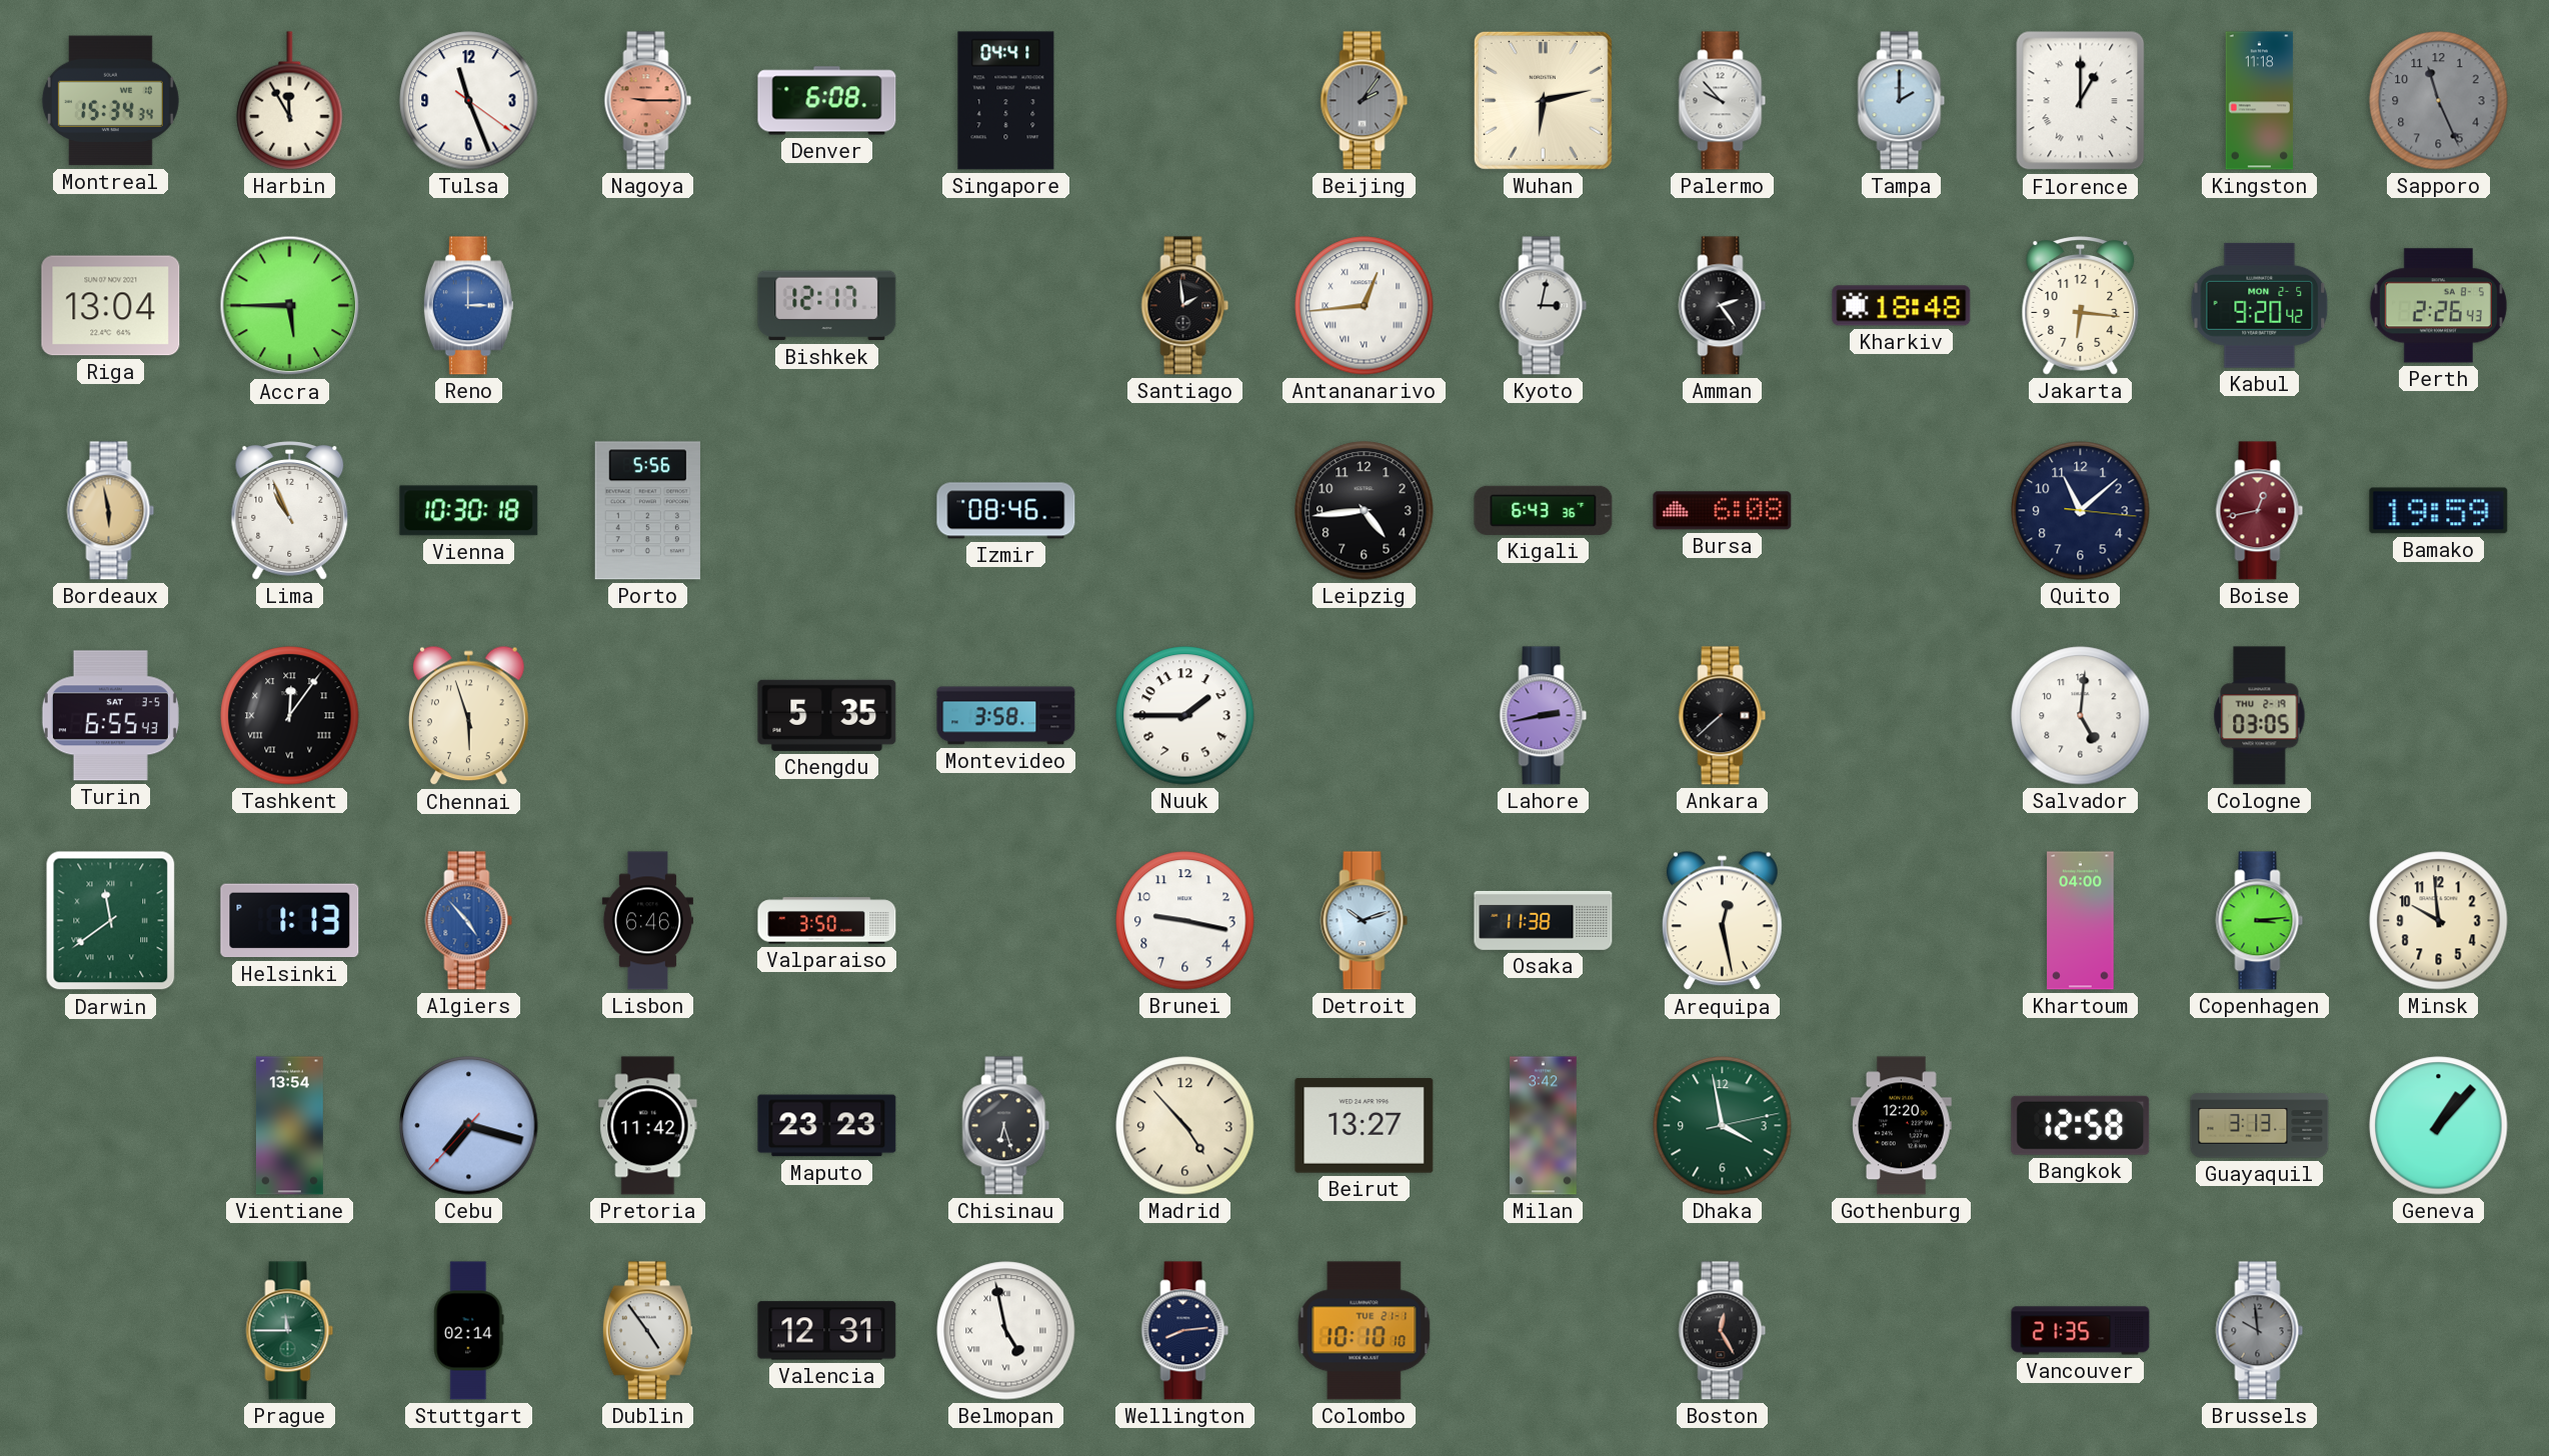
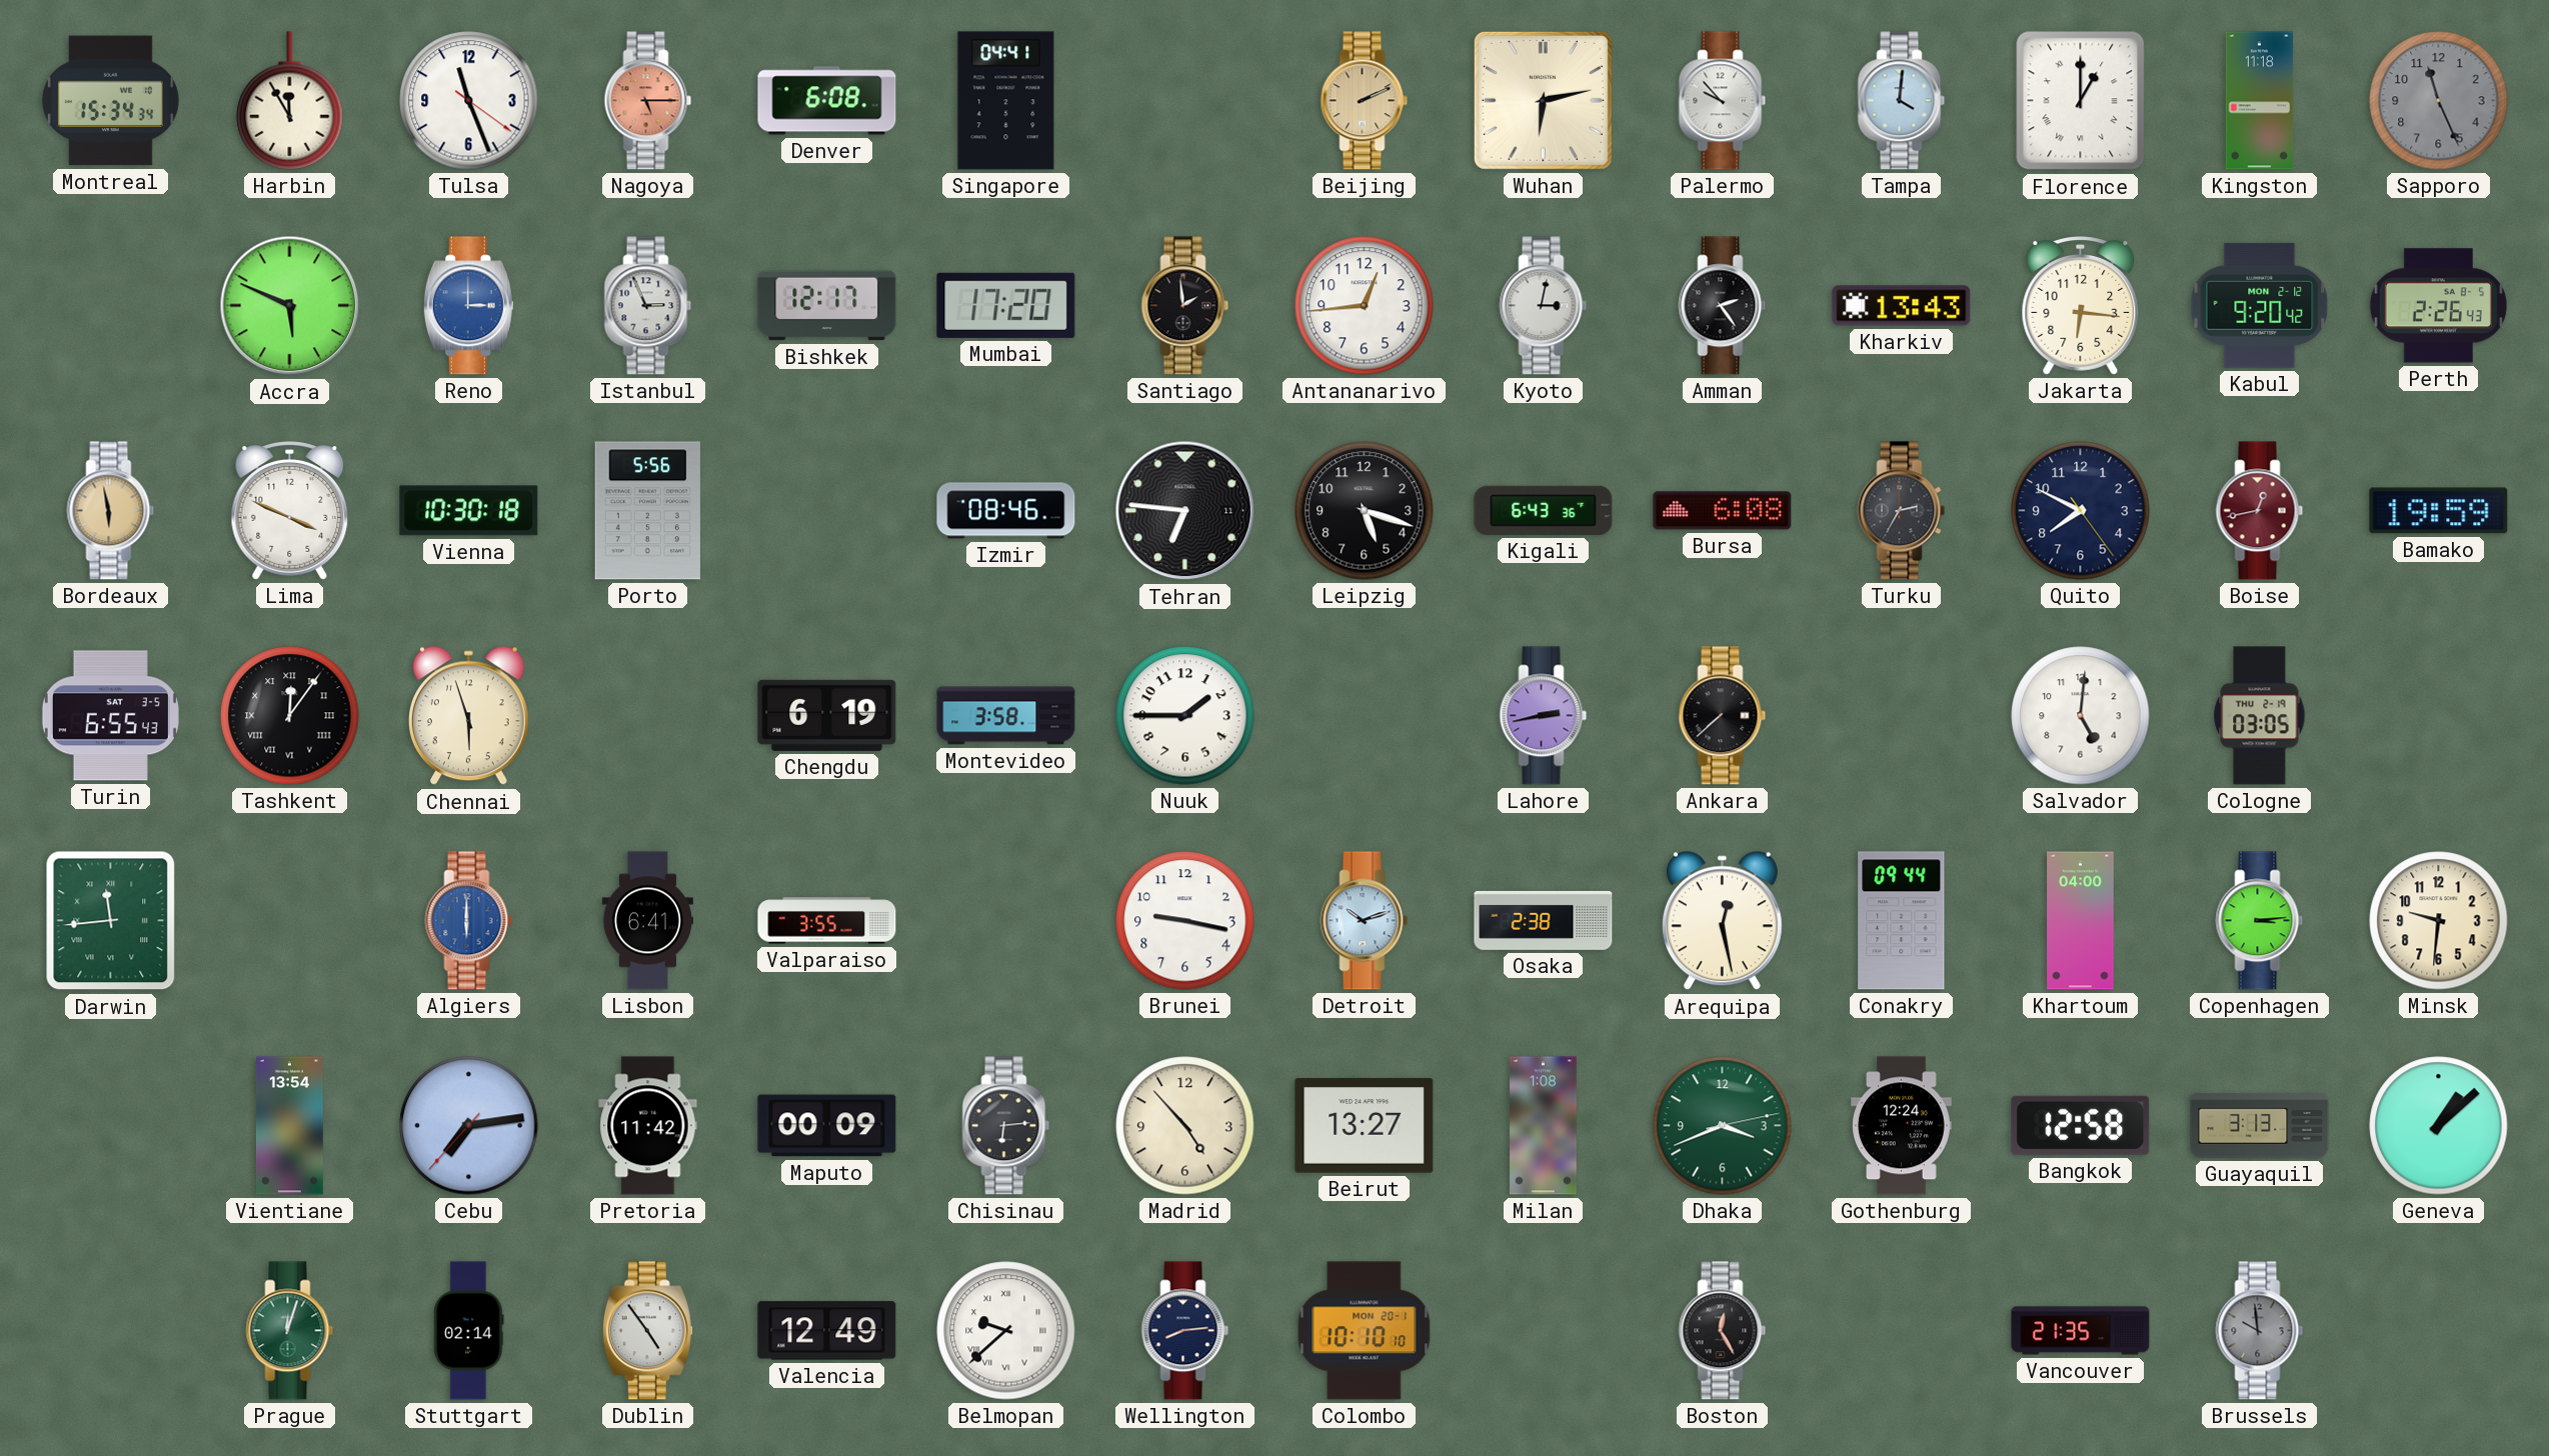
Nagoya: 9:15 -> 5:15 (648, 101)
Beijing: 2:06 -> 2:11 (1365, 101)
Beijing dial: grey -> champagne (1365, 101)
Tampa: 2:00 -> 4:01 (1902, 101)
Riga: 13:04 -> none (111, 306)
Accra: 5:45 -> 5:49 (290, 306)
Istanbul: none -> 2:56 (648, 306)
Mumbai: none -> 17:20 (1006, 305)
Antananarivo numerals: Roman -> Arabic (1365, 306)
Kharkiv: 18:48 -> 13:43 (1902, 306)
Kabul date: MON 2-5 -> MON 2-12 (2260, 305)
Lima: 10:56 -> 3:49 (290, 511)
Tehran: none -> 6:46 (1185, 511)
Leipzig: 4:44 -> 5:18 (1365, 511)
Turku: none -> 2:35 (1902, 511)
Quito: 11:08 -> 7:49 (2081, 511)
Chengdu: 5:35 -> 6:19 (827, 715)
Darwin: 11:39 -> 11:44 (111, 921)
Helsinki: 1:13 -> none (290, 921)
Algiers: 4:53 -> 6:00 (469, 921)
Lisbon: 6:46 -> 6:41 (647, 921)
Valparaiso: 3:50 -> 3:55 (827, 921)
Osaka: 11:38 -> 2:38 (1544, 920)
Conakry: none -> 09:44 (1902, 921)
Minsk: 9:59 -> 9:31 (2439, 921)
Cebu: 7:17 -> 7:13 (469, 1126)
Maputo: 23:23 -> 00:09 (827, 1126)
Chisinau: 6:27 -> 6:14 (1006, 1126)
Milan: 3:42 -> 1:08 (1544, 1126)
Dhaka: 3:58 -> 3:41 (1723, 1126)
Gothenburg: 12:20 -> 12:24 (1902, 1126)
Geneva: 1:07 -> 1:08 (2439, 1126)
Prague: 11:45 -> 12:03 (290, 1331)
Valencia: 12:31 -> 12:49 (827, 1331)
Belmopan: 4:58 -> 9:38 (1006, 1331)
Colombo date: TUE 21-1 -> MON 20-1 (1365, 1331)
